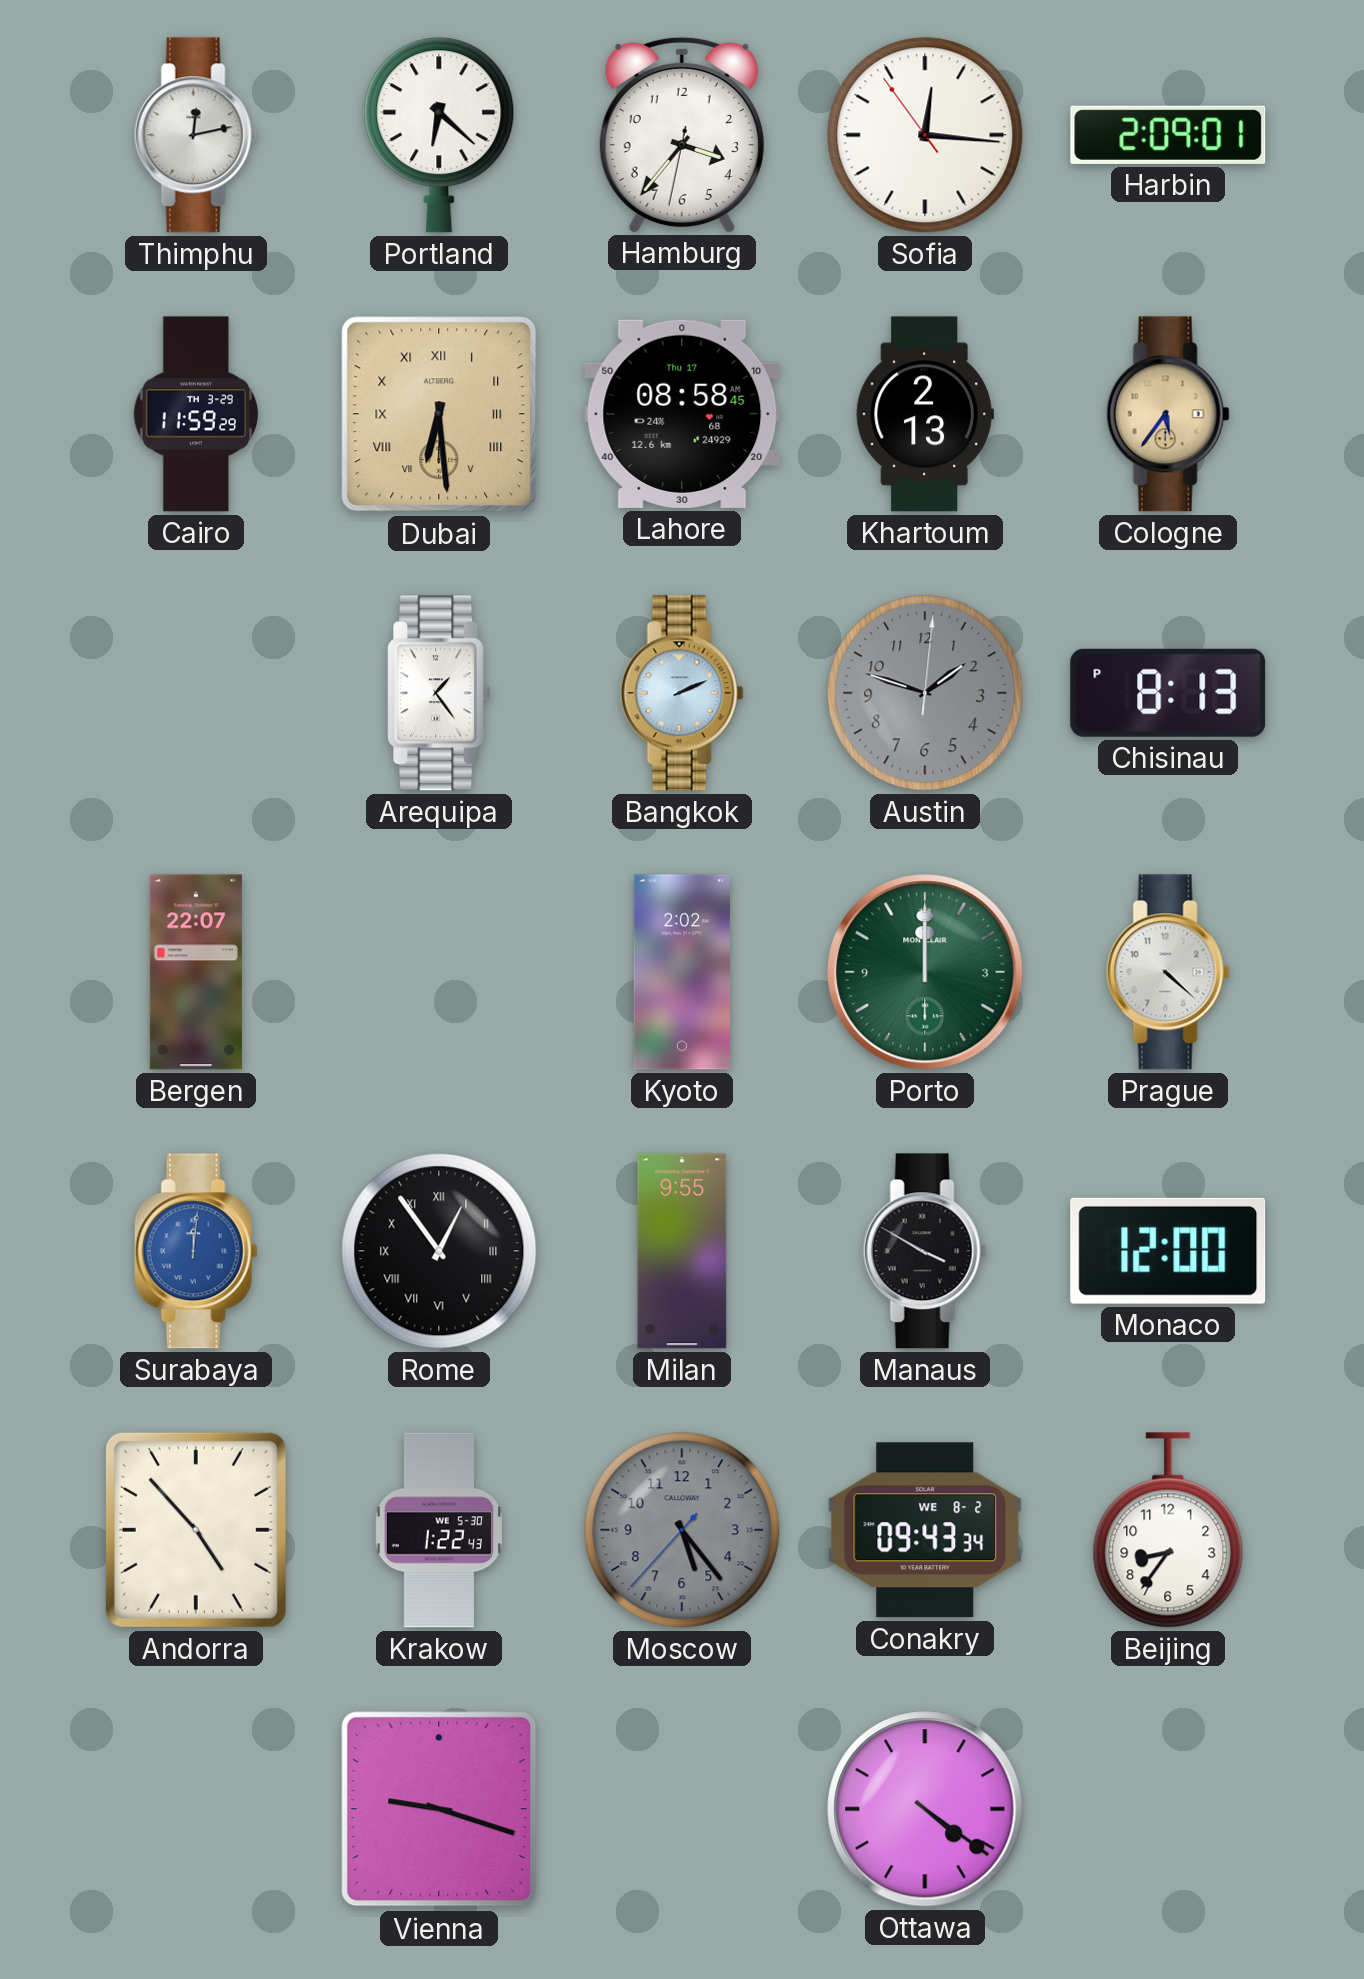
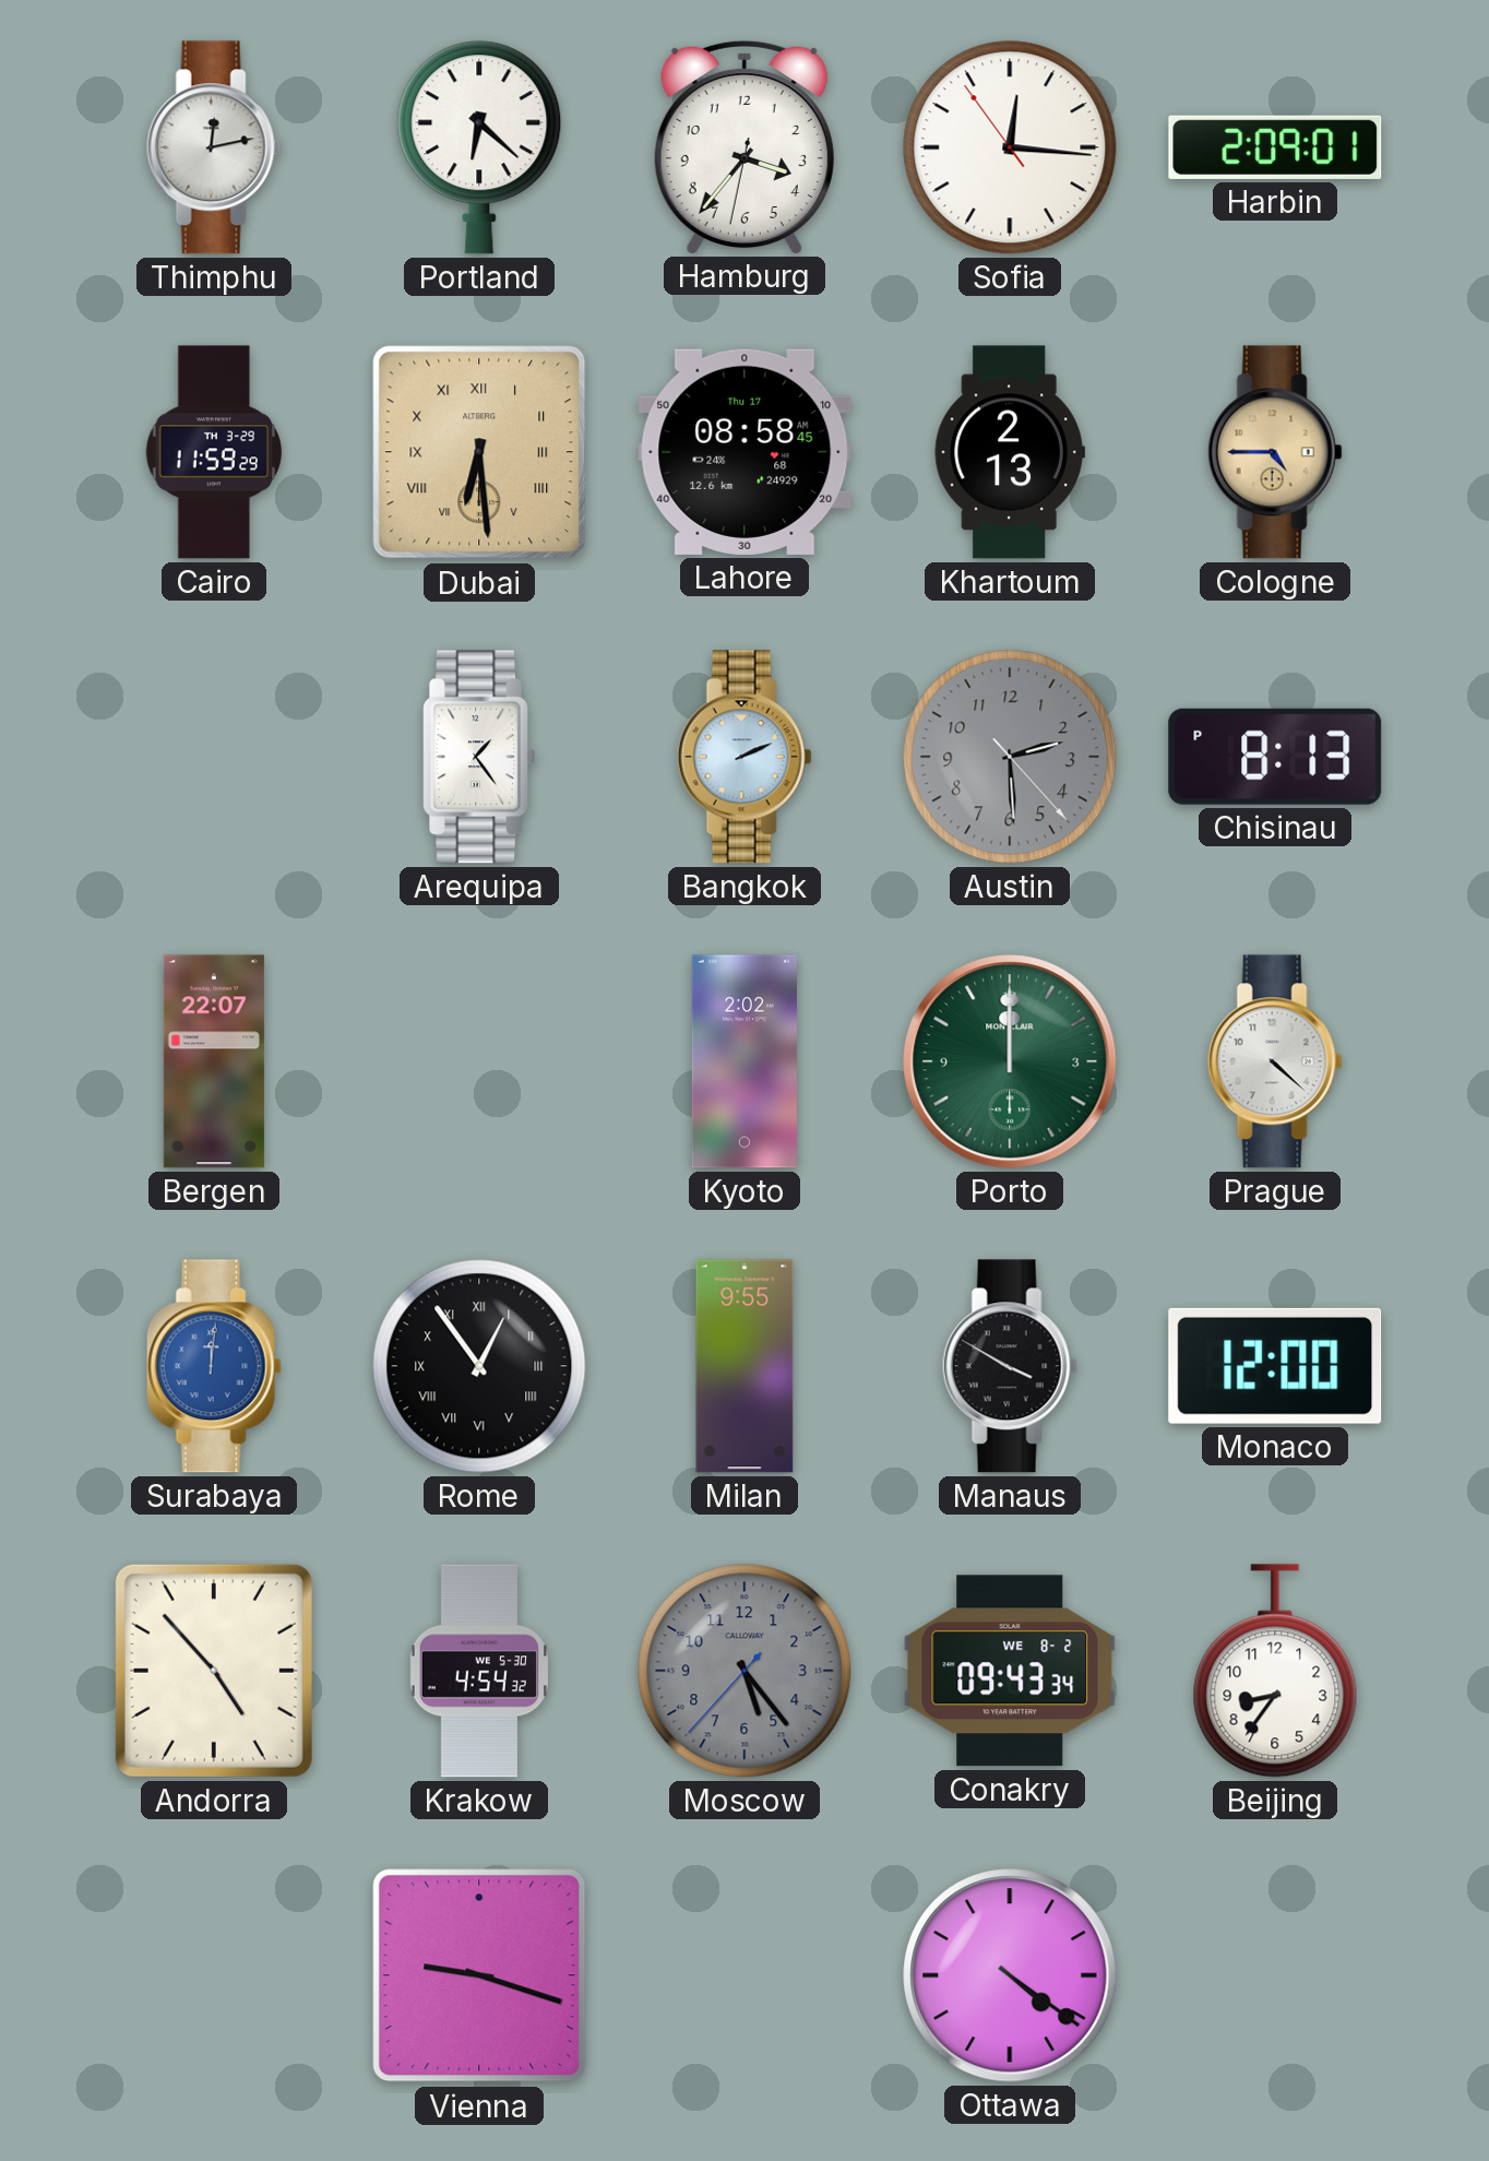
Cologne: 5:36 -> 4:45 (1275, 452)
Austin: 1:48 -> 2:29 (1010, 757)
Krakow: 1:22 -> 4:54 (478, 1671)
